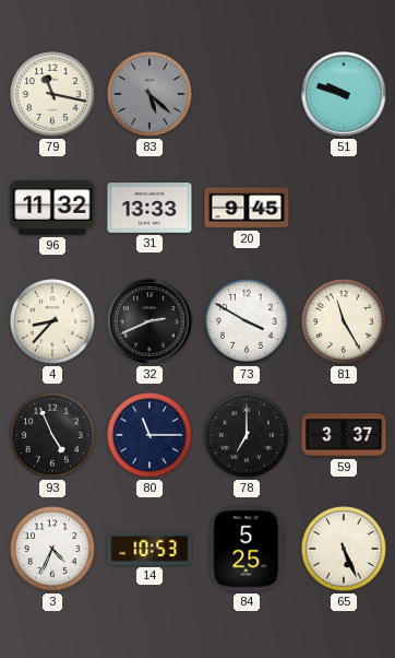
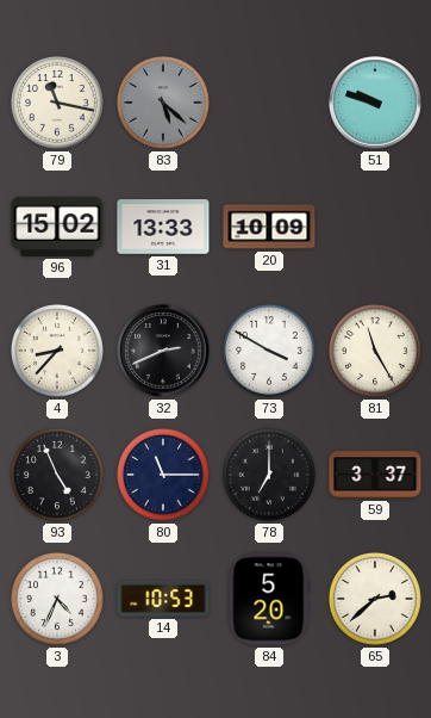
96: 11:32 -> 15:02 (57, 227)
20: 9:45 -> 10:09 (269, 227)
84: 5:25 -> 5:20 (269, 599)
65: 5:26 -> 2:38 (375, 599)
